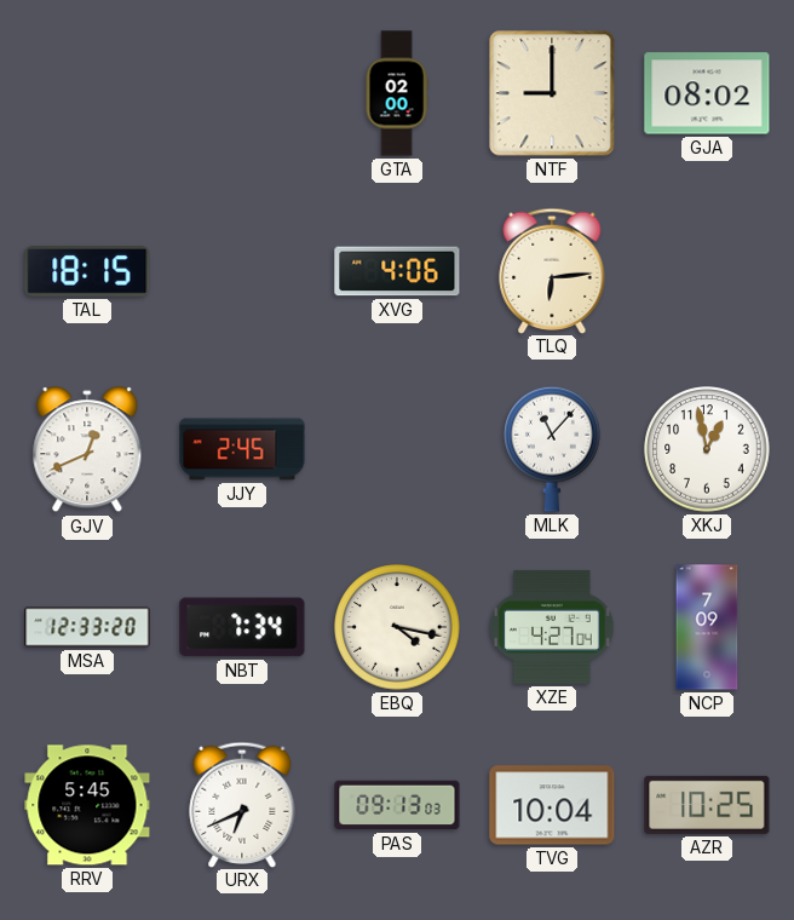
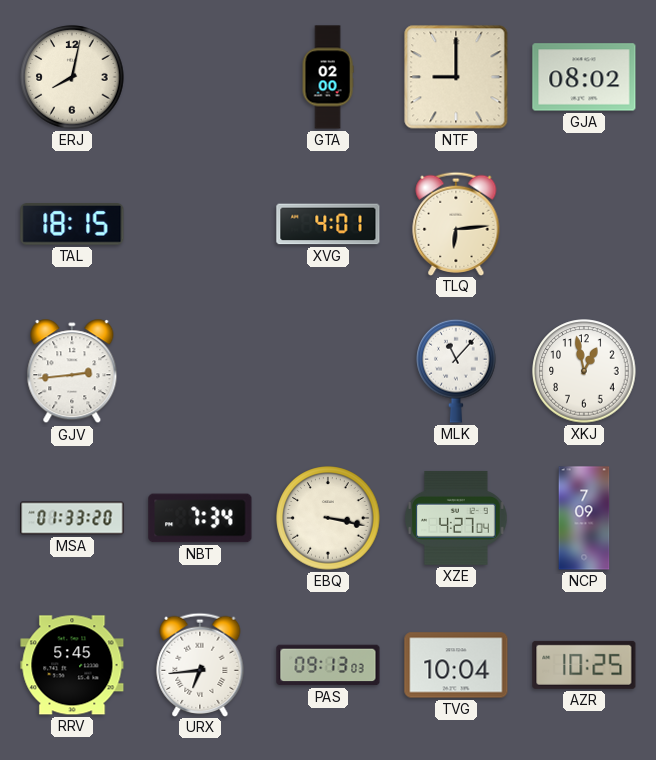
ERJ: none -> 8:02 (72, 77)
XVG: 4:06 -> 4:01 (328, 224)
GJV: 12:41 -> 2:44 (72, 372)
JJY: 2:45 -> none (242, 449)
MSA: 12:33 -> 01:33 (72, 518)
EBQ: 4:17 -> 3:17 (328, 518)
URX: 6:41 -> 6:44 (200, 664)
